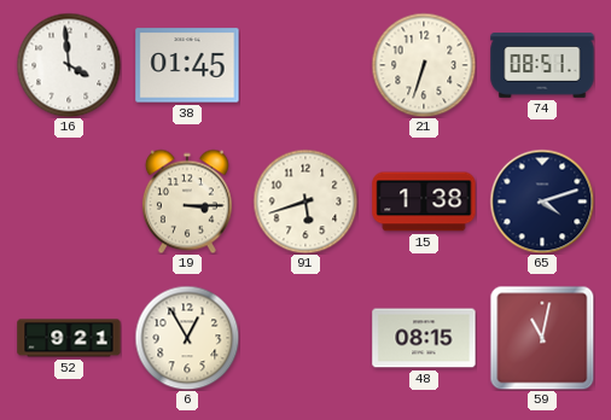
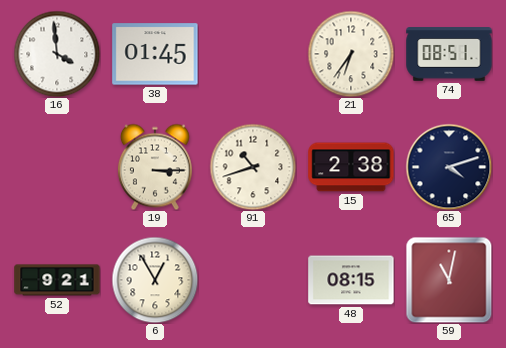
21: 6:33 -> 6:36 (351, 54)
91: 5:42 -> 10:42 (253, 167)
15: 1:38 -> 2:38 (351, 167)
